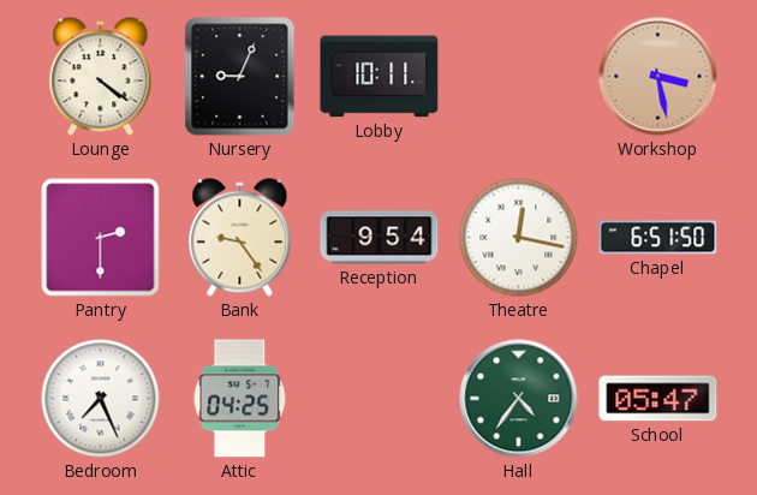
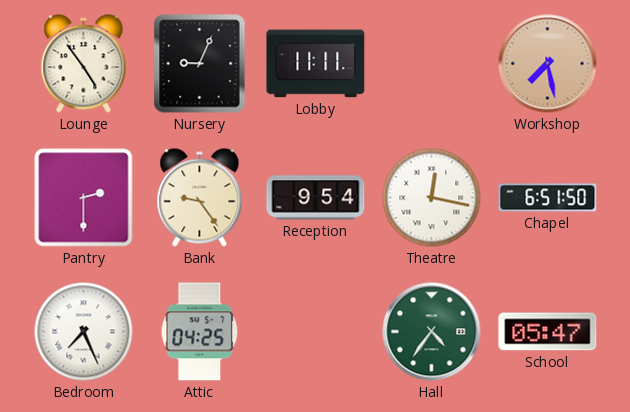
Lounge: 4:21 -> 4:54 (84, 64)
Lobby: 10:11 -> 11:11 (316, 64)
Workshop: 3:28 -> 7:28 (548, 64)
